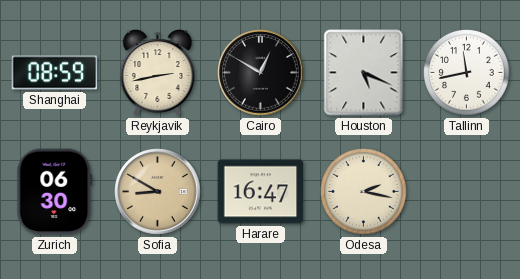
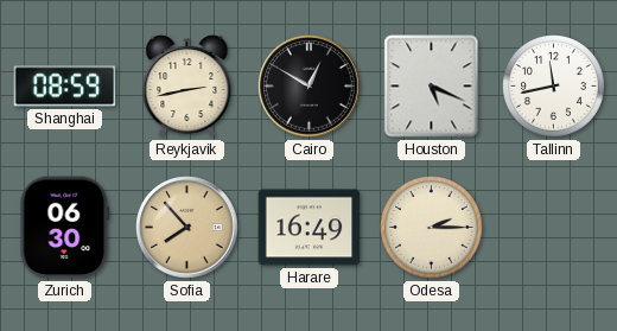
Sofia: 8:50 -> 7:53 (187, 228)
Harare: 16:47 -> 16:49 (310, 228)
Odesa: 2:17 -> 2:15 (432, 228)
